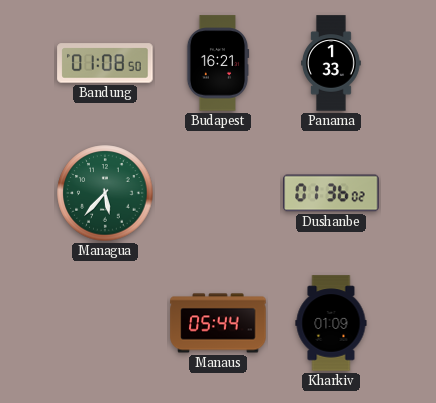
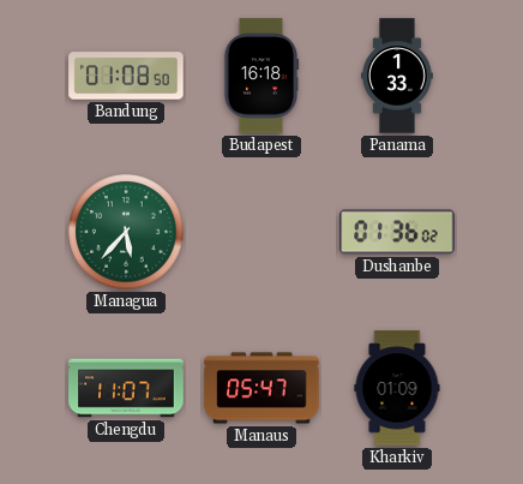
Budapest: 16:21 -> 16:18 (261, 76)
Chengdu: none -> 11:07 (126, 388)
Manaus: 05:44 -> 05:47 (261, 388)
